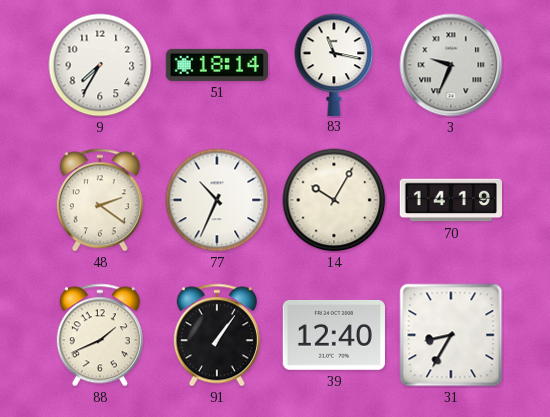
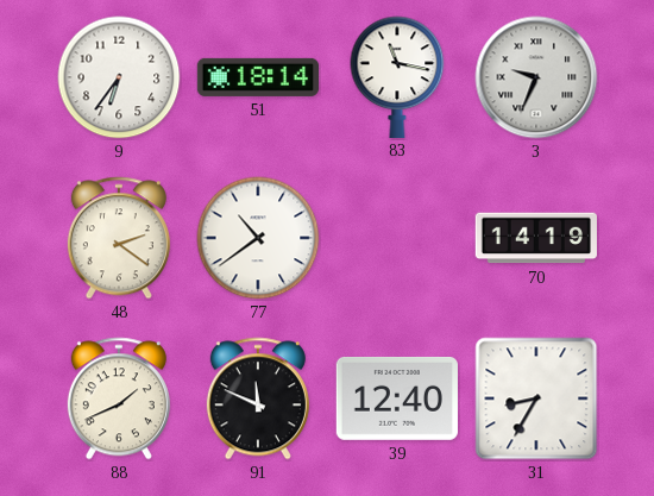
9: 7:35 -> 6:36 (119, 77)
77: 10:34 -> 10:39 (258, 238)
14: 10:05 -> none (334, 200)
91: 1:06 -> 11:49 (258, 398)
